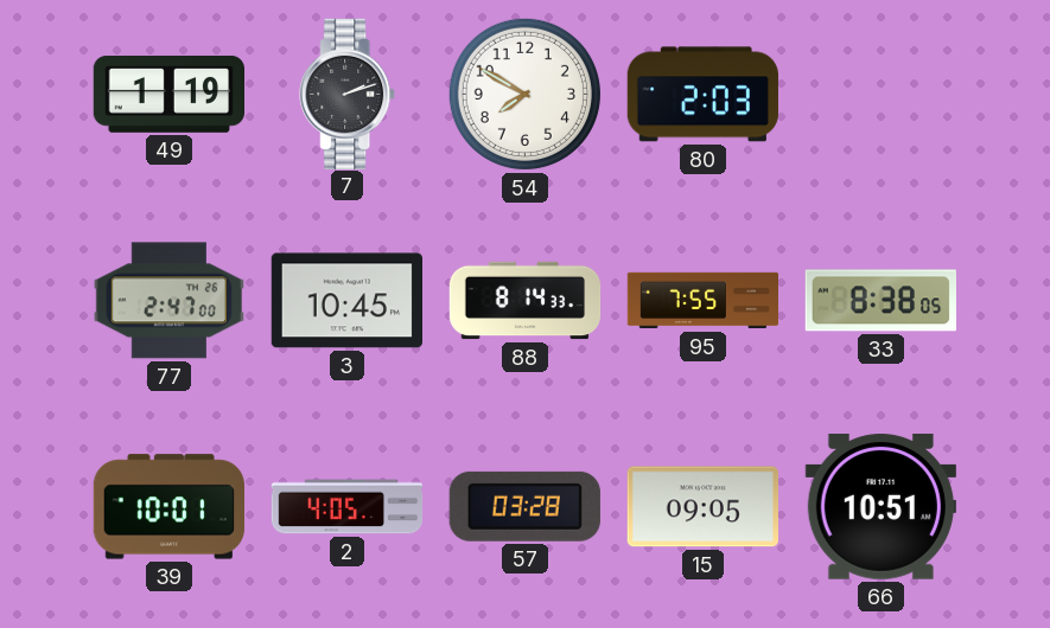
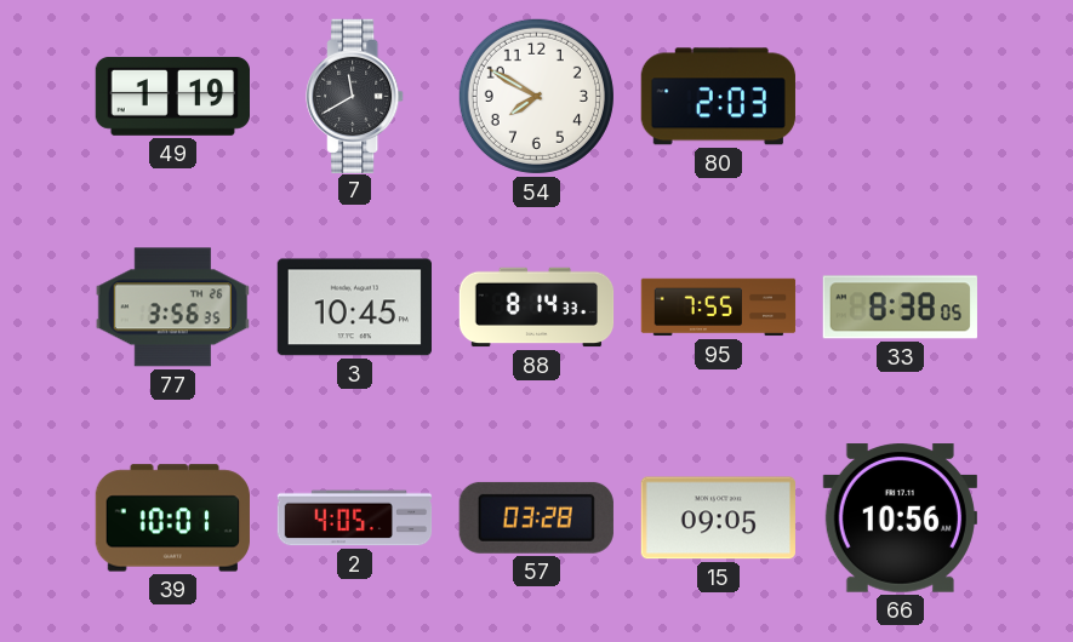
7: 2:12 -> 11:40 (355, 96)
77: 2:47 -> 3:56 (172, 308)
66: 10:51 -> 10:56 (900, 518)
